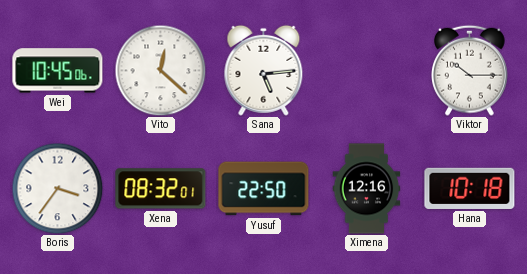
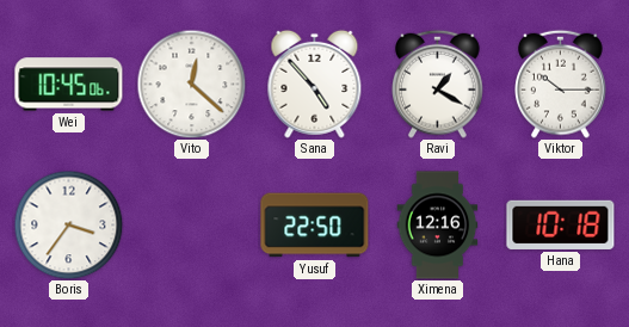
Sana: 5:14 -> 4:53 (315, 84)
Ravi: none -> 1:20 (438, 84)
Xena: 08:32 -> none (161, 189)
